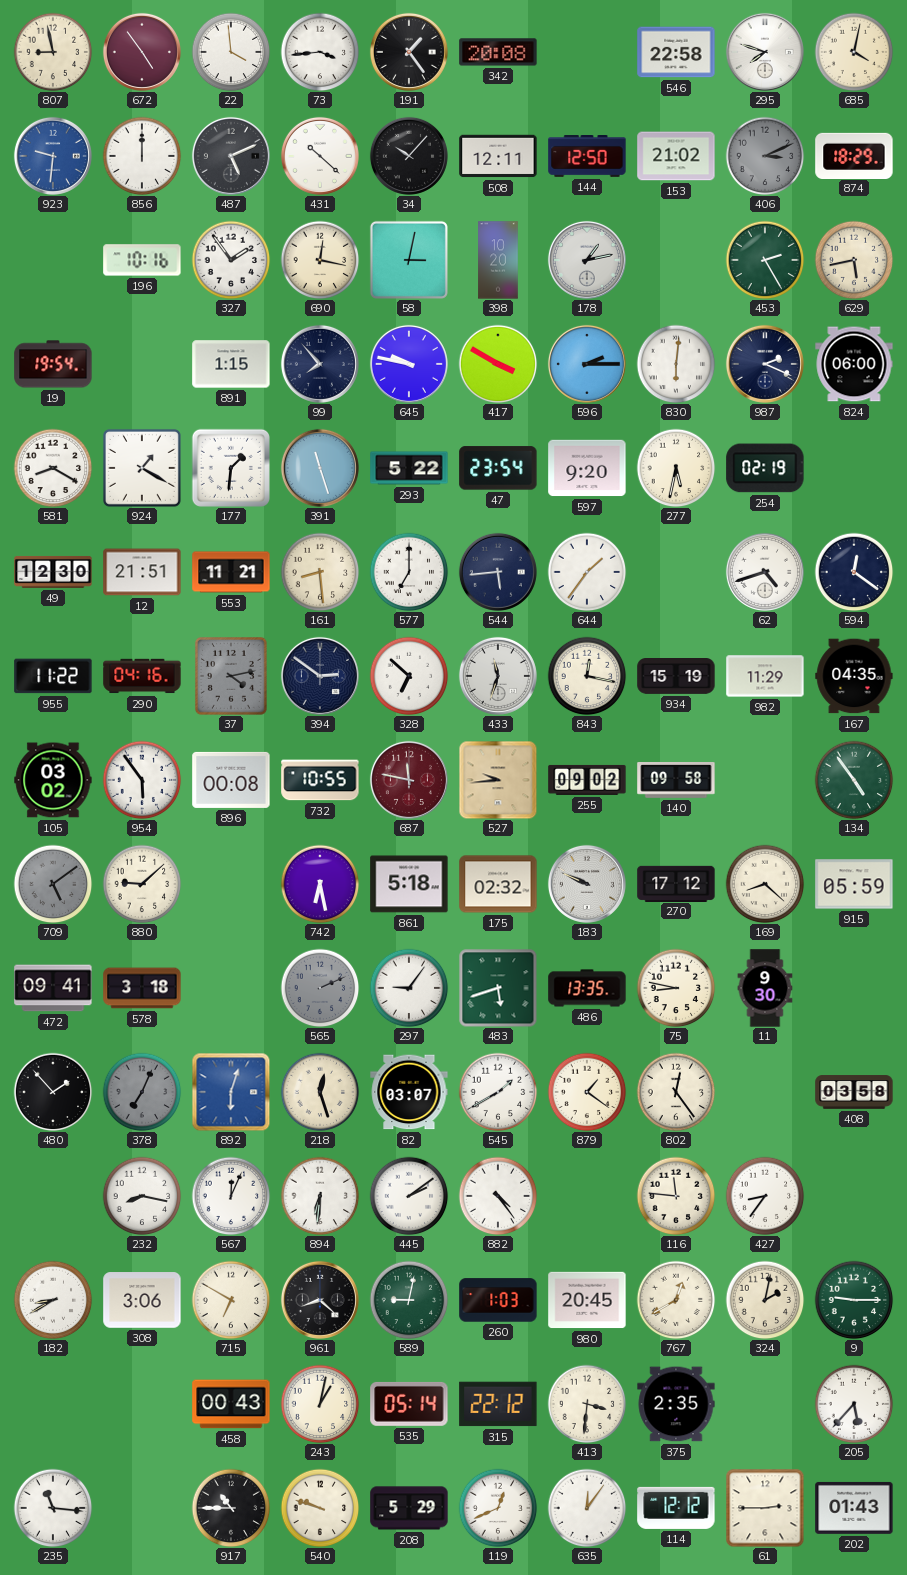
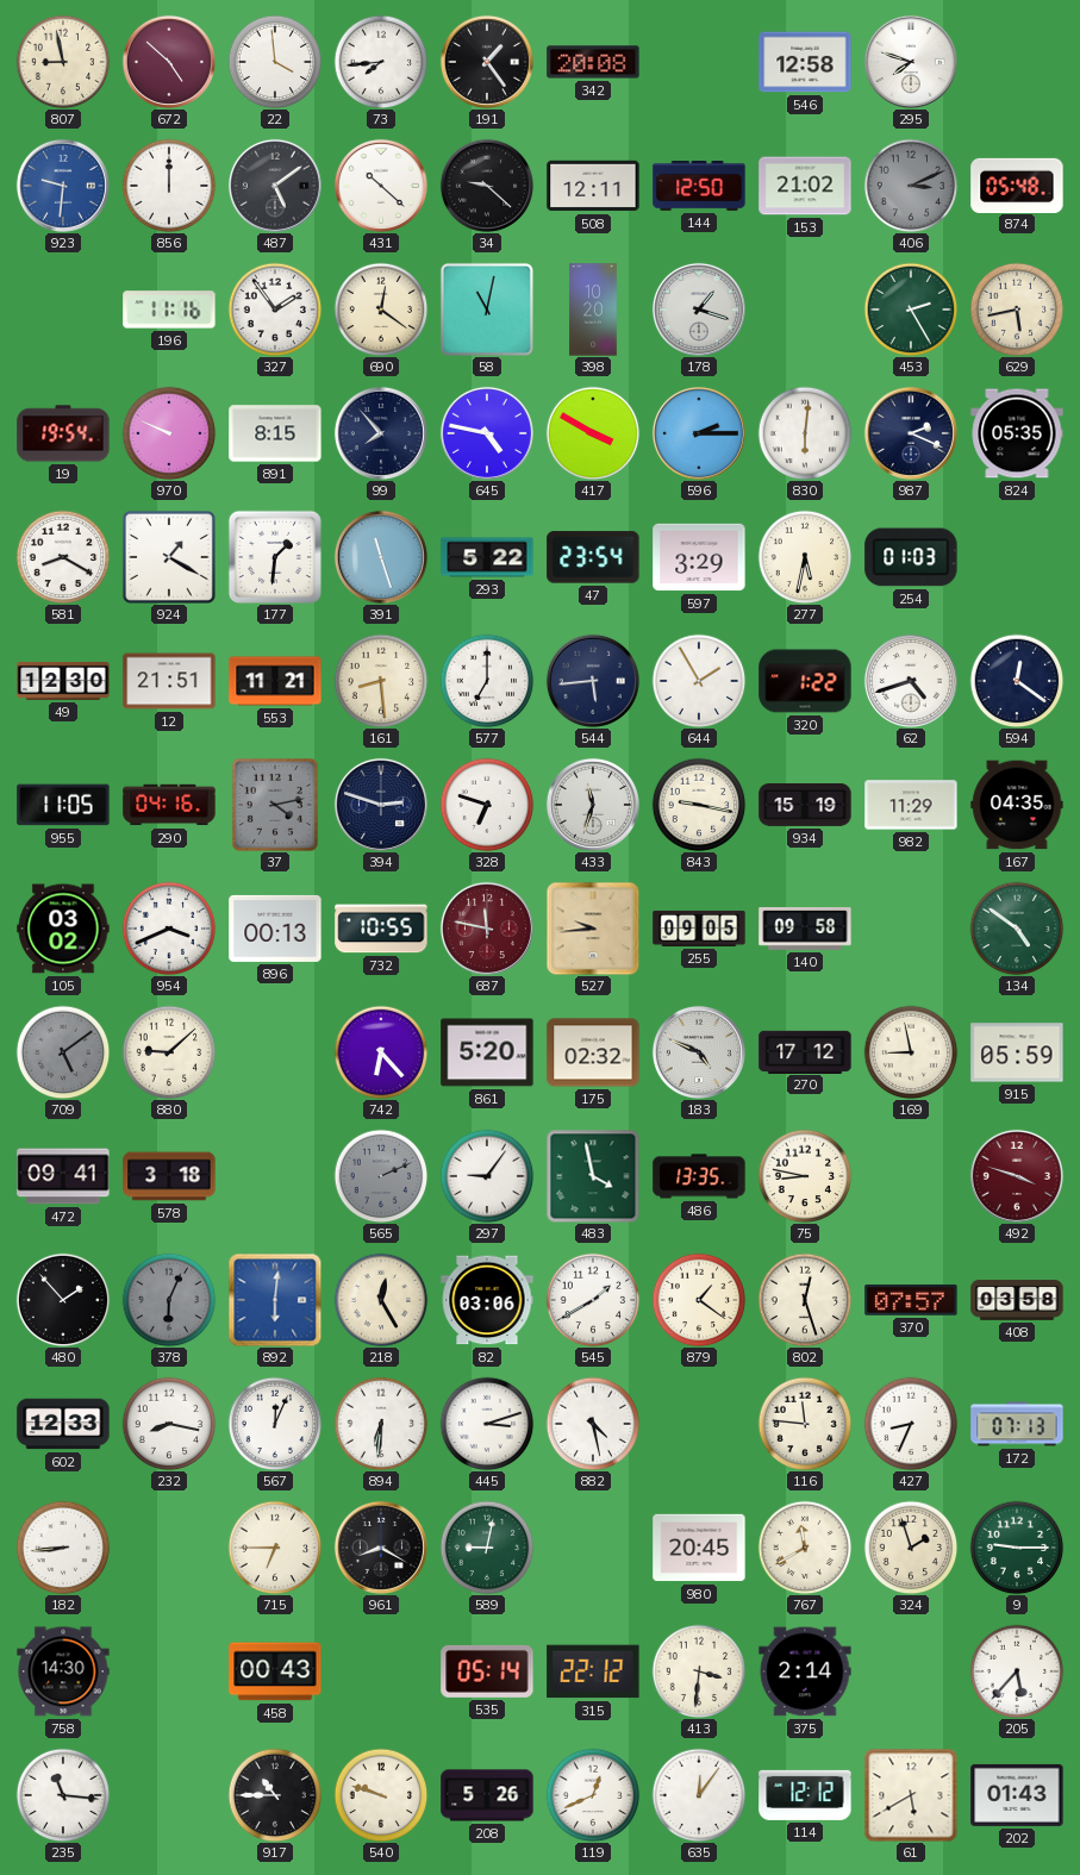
672: 4:54 -> 4:52 (169, 62)
73: 3:44 -> 7:44 (381, 62)
546: 22:58 -> 12:58 (805, 62)
685: 4:02 -> none (854, 52)
487: 5:11 -> 5:09 (275, 186)
34: 10:07 -> 9:22 (487, 186)
874: 18:29 -> 05:48 (1017, 185)
196: 10:16 -> 11:16 (169, 310)
690: 12:17 -> 12:21 (381, 310)
58: 3:02 -> 11:02 (487, 310)
178: 1:13 -> 1:18 (699, 310)
970: none -> 9:49 (169, 433)
891: 1:15 -> 8:15 (275, 433)
645: 9:47 -> 4:47 (487, 433)
824: 06:00 -> 05:35 (1017, 433)
597: 9:20 -> 3:29 (699, 557)
254: 02:19 -> 01:03 (911, 557)
644: 1:36 -> 1:55 (699, 681)
320: none -> 1:22 (805, 681)
955: 11:22 -> 11:05 (63, 805)
394: 2:51 -> 2:48 (381, 805)
328: 6:52 -> 6:48 (487, 805)
843: 12:17 -> 9:17 (699, 805)
954: 5:54 -> 3:41 (169, 929)
896: 00:08 -> 00:13 (275, 929)
255: 09:02 -> 09:05 (699, 929)
134: 4:54 -> 4:51 (1017, 929)
742: 6:28 -> 6:23 (381, 1052)
861: 5:18 -> 5:20 (487, 1052)
183: 9:49 -> 4:49 (699, 1052)
169: 8:22 -> 8:58 (911, 1052)
483: 5:42 -> 3:58 (593, 1176)
11: 9:30 -> none (765, 988)
492: none -> 3:48 (1017, 1176)
378: 7:04 -> 6:04 (169, 1300)
892: 6:03 -> 6:01 (275, 1300)
218: 12:27 -> 12:25 (381, 1300)
82: 03:07 -> 03:06 (487, 1300)
802: 12:24 -> 12:27 (805, 1300)
370: none -> 07:57 (911, 1300)
602: none -> 12:33 (63, 1424)
445: 2:09 -> 3:12 (487, 1424)
882: 4:24 -> 4:28 (593, 1424)
427: 8:36 -> 8:34 (911, 1424)
172: none -> 07:13 (1017, 1424)
182: 8:40 -> 8:44 (63, 1548)
308: 3:06 -> none (142, 1300)
715: 6:50 -> 6:45 (275, 1548)
961: 8:22 -> 8:20 (381, 1548)
260: 1:03 -> none (498, 1300)
767: 12:40 -> 11:40 (805, 1548)
324: 2:02 -> 1:57 (911, 1548)
758: none -> 14:30 (63, 1671)
243: 1:02 -> none (320, 1404)
375: 2:35 -> 2:14 (805, 1671)
208: 5:29 -> 5:26 (487, 1795)
61: 2:45 -> 5:40 (911, 1795)
